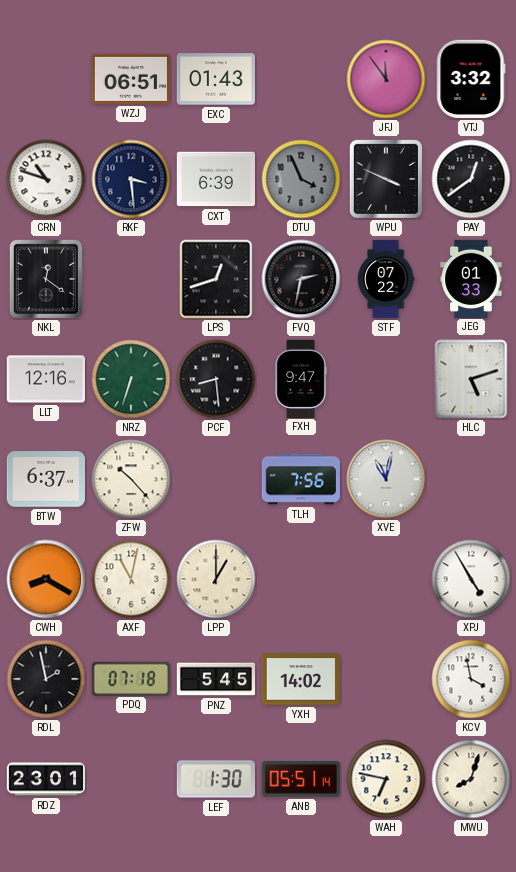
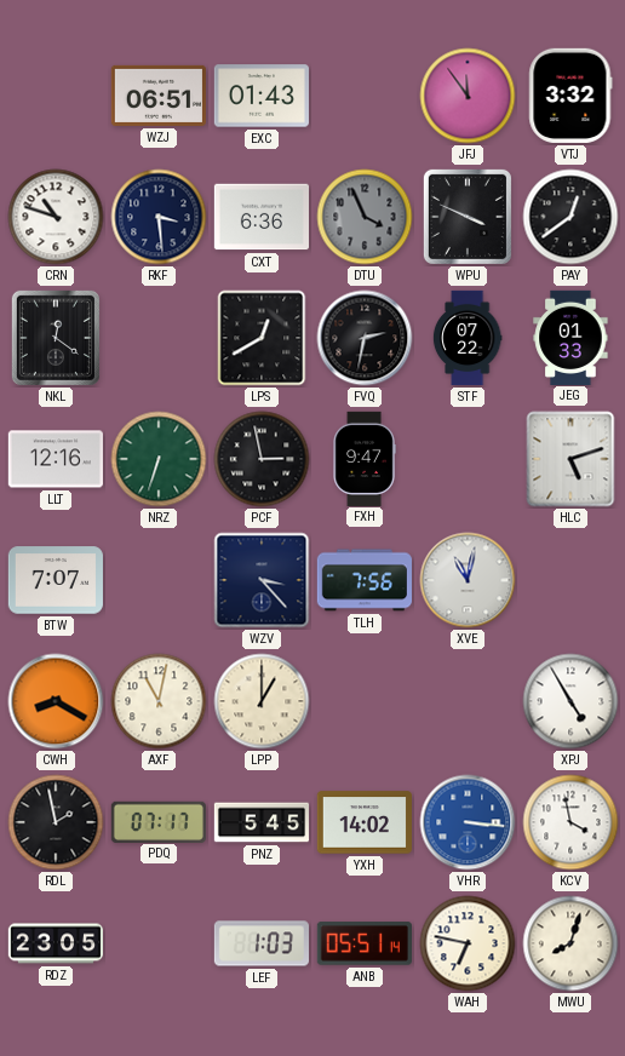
CXT: 6:39 -> 6:36 (260, 217)
LPS: 12:42 -> 12:40 (262, 338)
PCF: 8:29 -> 2:58 (262, 459)
BTW: 6:37 -> 7:07 (56, 580)
ZFW: 10:23 -> none (131, 479)
WZV: none -> 3:23 (262, 580)
PDQ: 07:18 -> 07:17 (159, 821)
VHR: none -> 3:16 (468, 822)
RDZ: 23:01 -> 23:05 (55, 943)
LEF: 1:30 -> 1:03 (260, 943)
